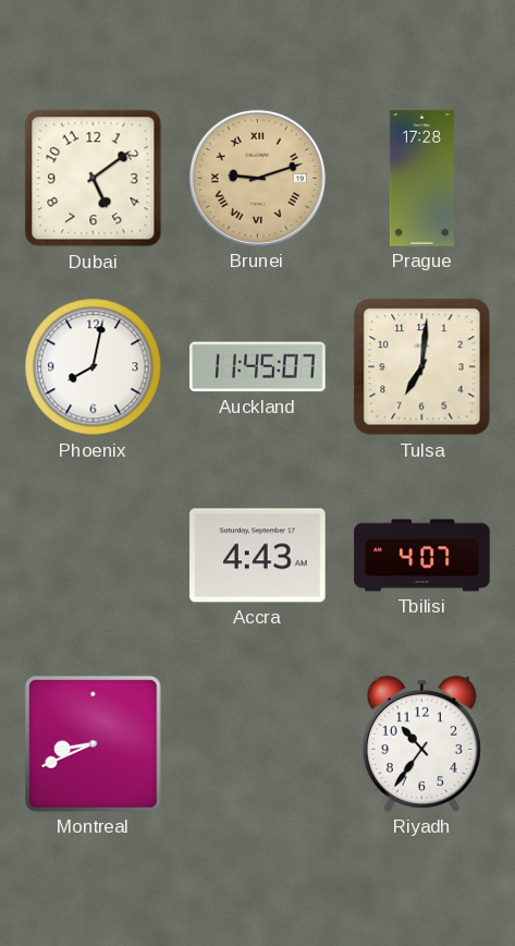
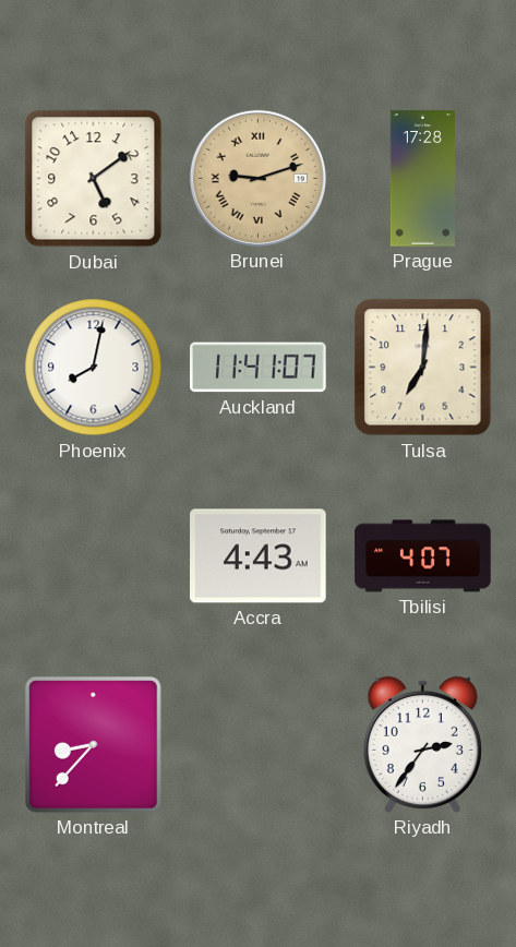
Auckland: 11:45 -> 11:41 (259, 368)
Montreal: 8:41 -> 8:37 (93, 744)
Riyadh: 10:36 -> 2:36 (422, 744)
